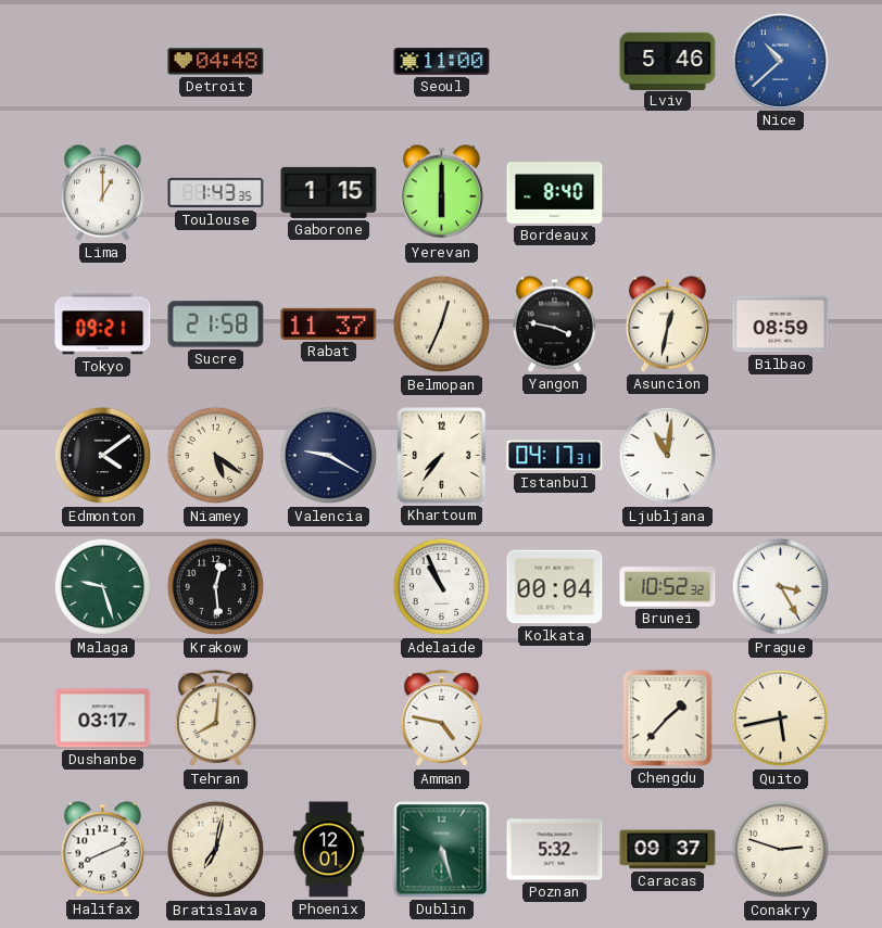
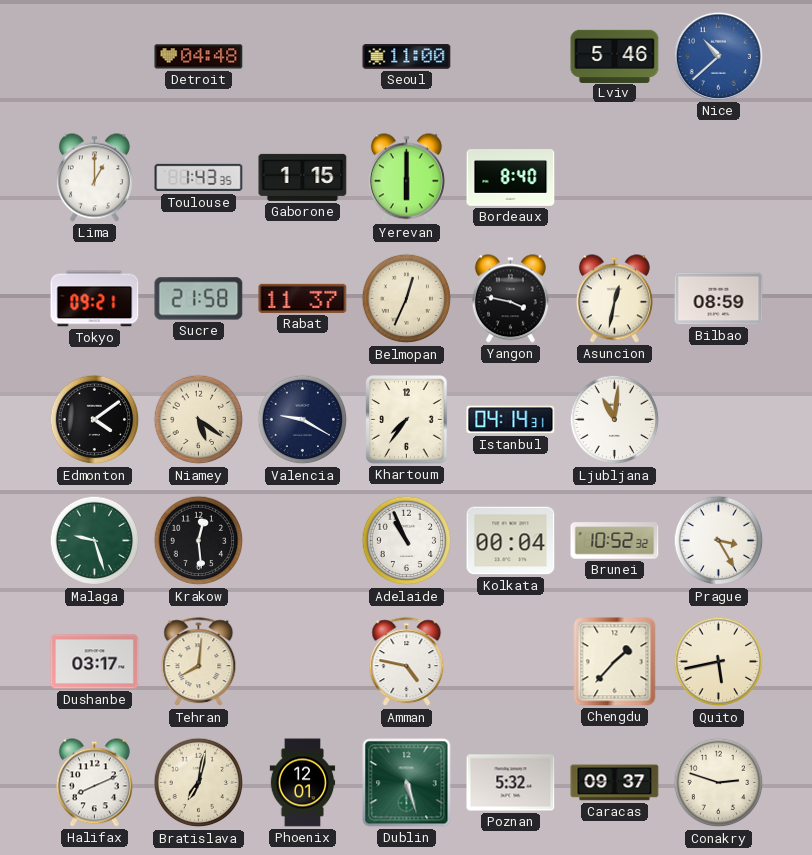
Istanbul: 04:17 -> 04:14 (511, 420)
